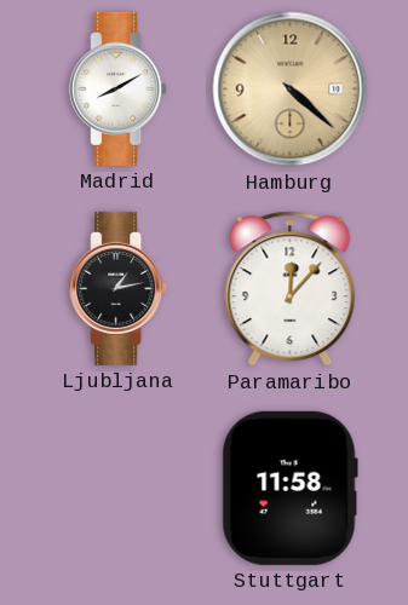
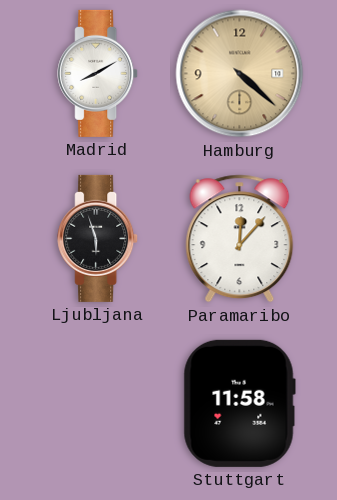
Ljubljana: 1:13 -> 5:57 (98, 238)
